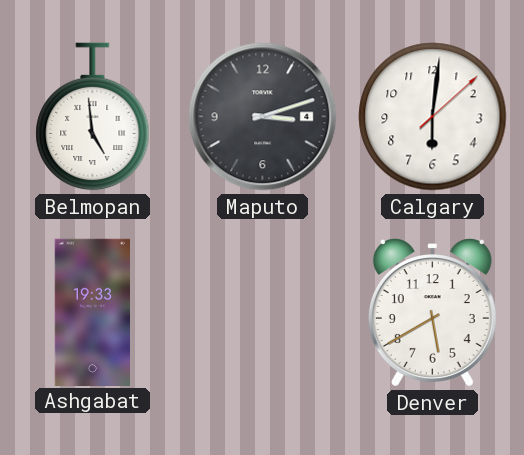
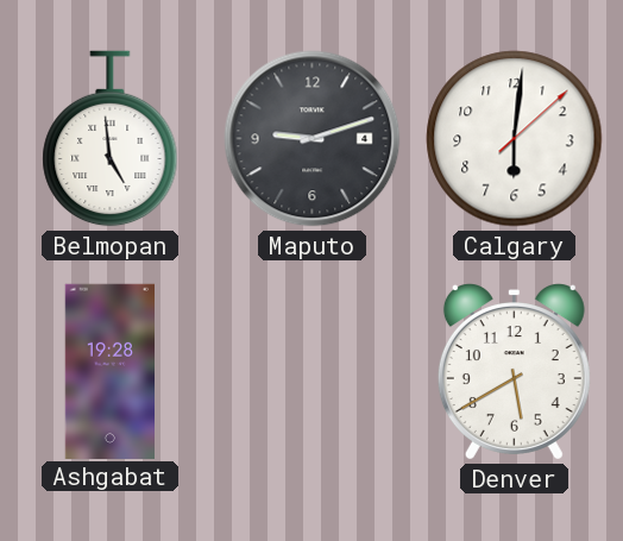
Maputo: 3:12 -> 9:12 (313, 139)
Ashgabat: 19:33 -> 19:28 (109, 371)
